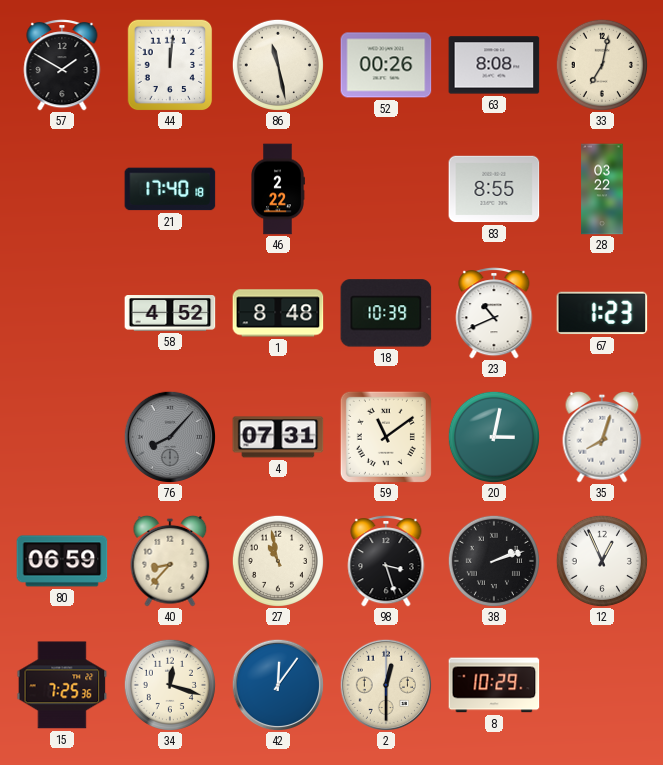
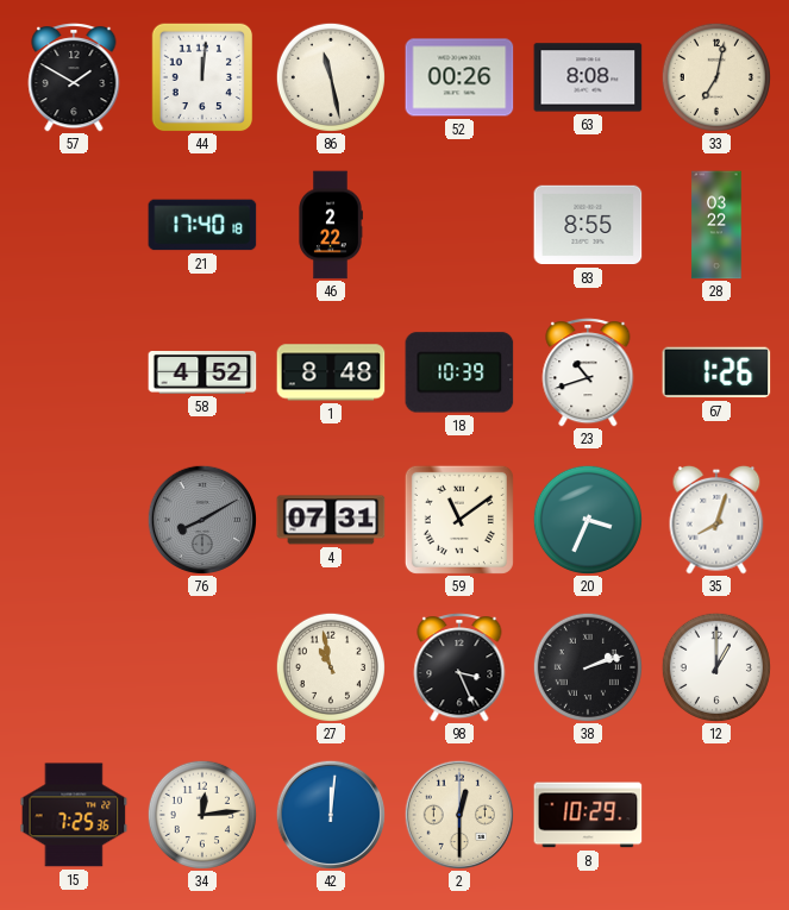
23: 10:41 -> 10:42 (588, 372)
67: 1:23 -> 1:26 (716, 372)
76: 8:07 -> 8:10 (201, 519)
20: 3:02 -> 3:34 (588, 520)
80: 06:59 -> none (62, 561)
40: 8:37 -> none (170, 561)
98: 3:27 -> 3:26 (459, 667)
12: 12:56 -> 1:00 (716, 667)
34: 12:18 -> 12:14 (202, 815)
42: 12:06 -> 12:01 (330, 814)
